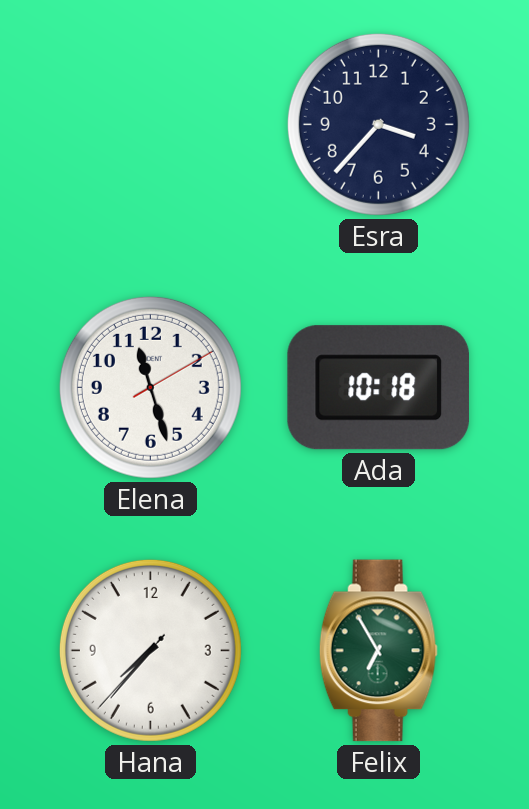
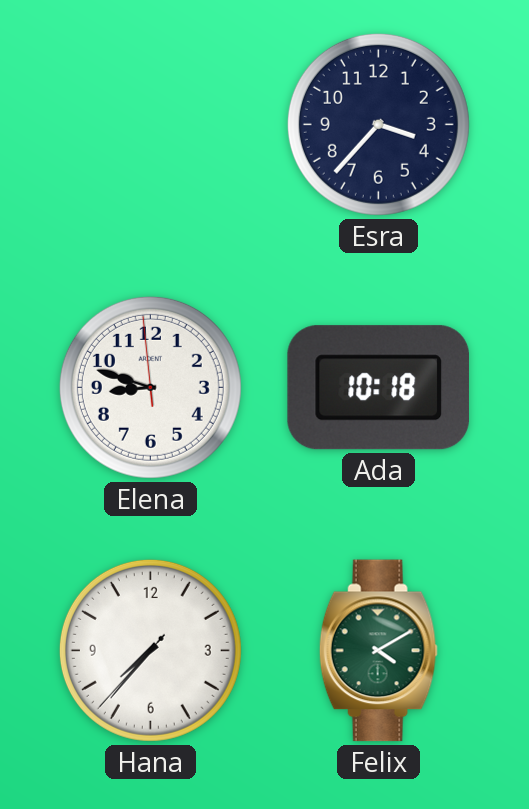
Elena: 11:27 -> 8:47 (150, 387)
Felix: 6:55 -> 4:10 (378, 651)
